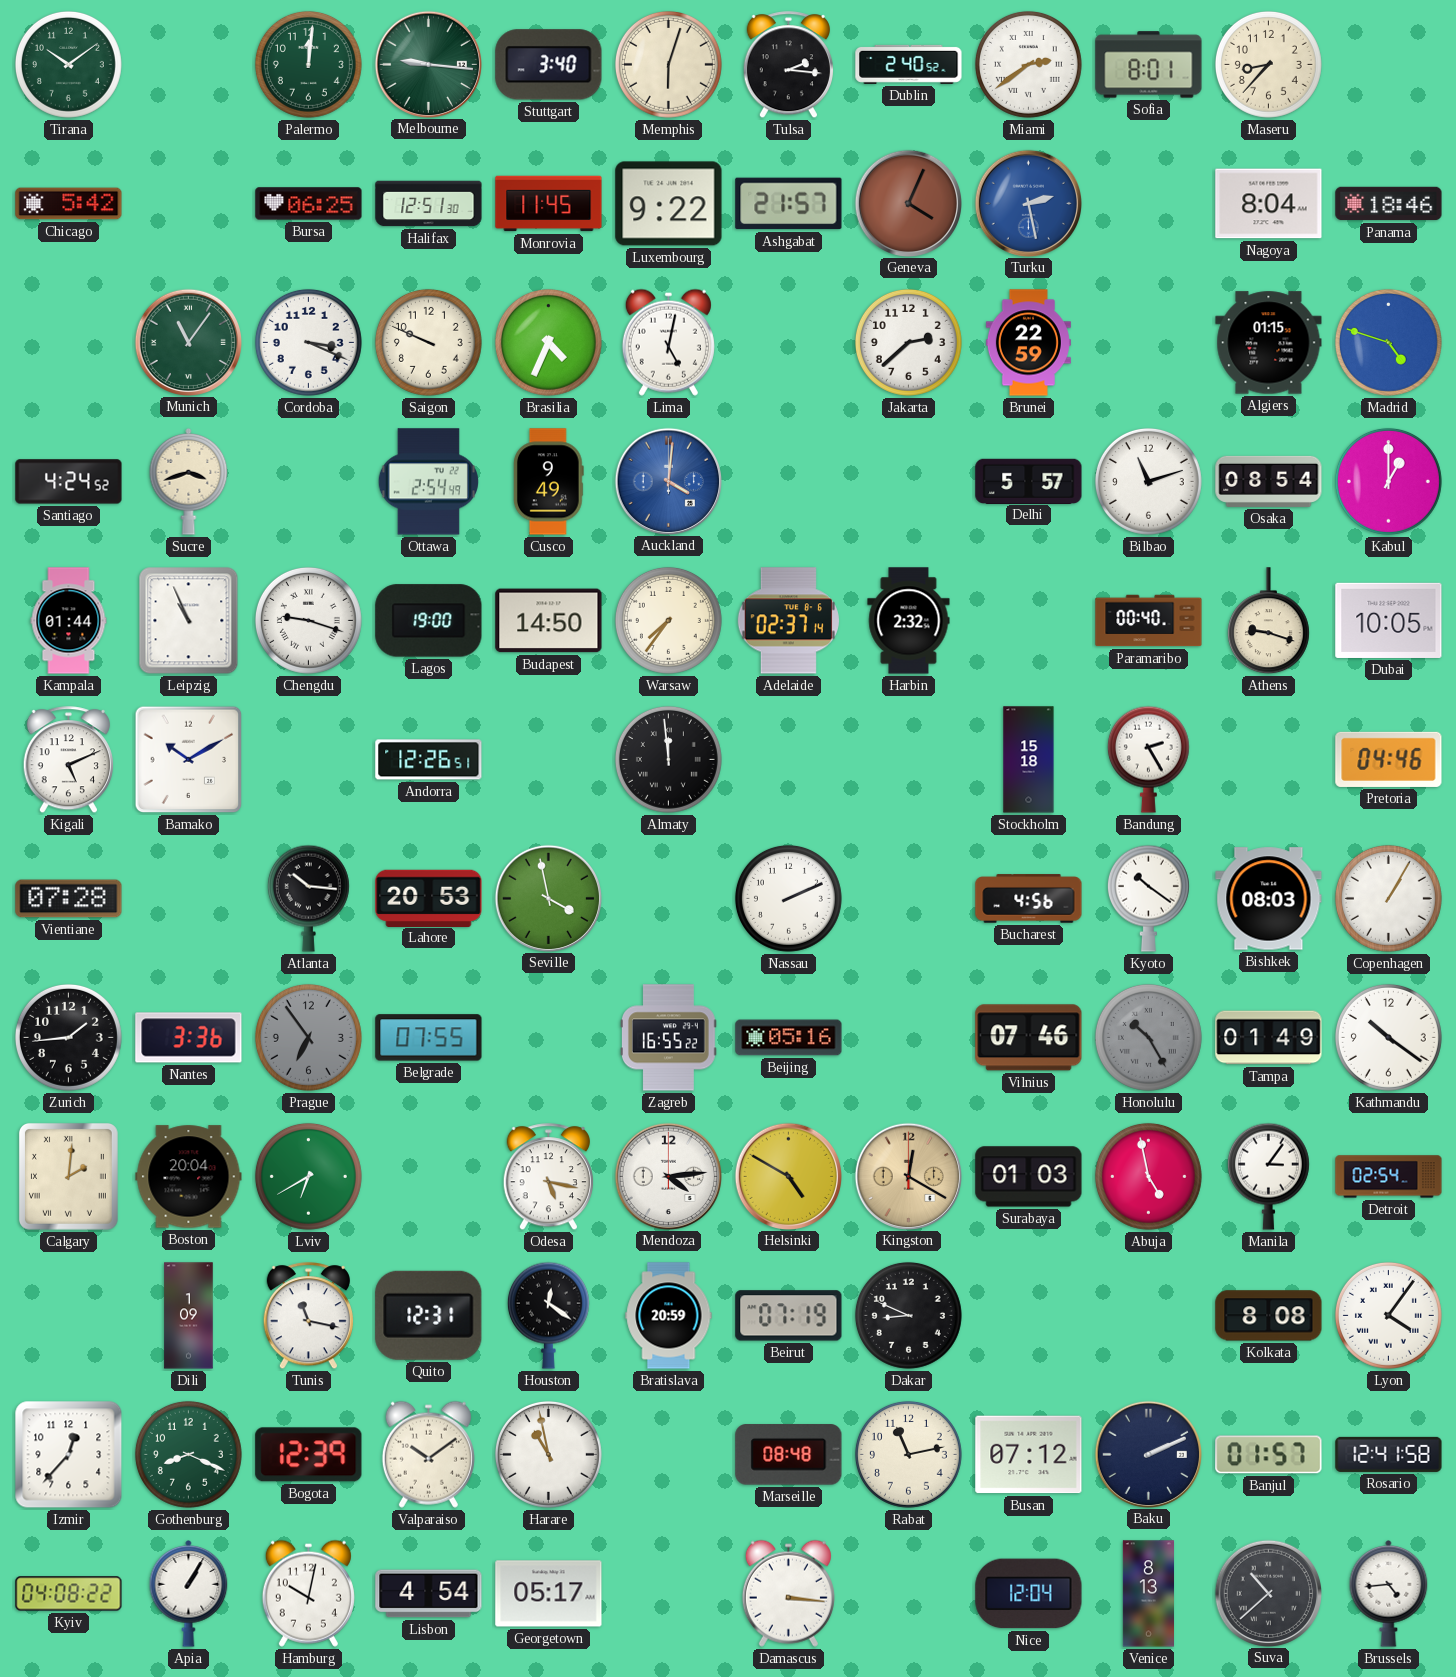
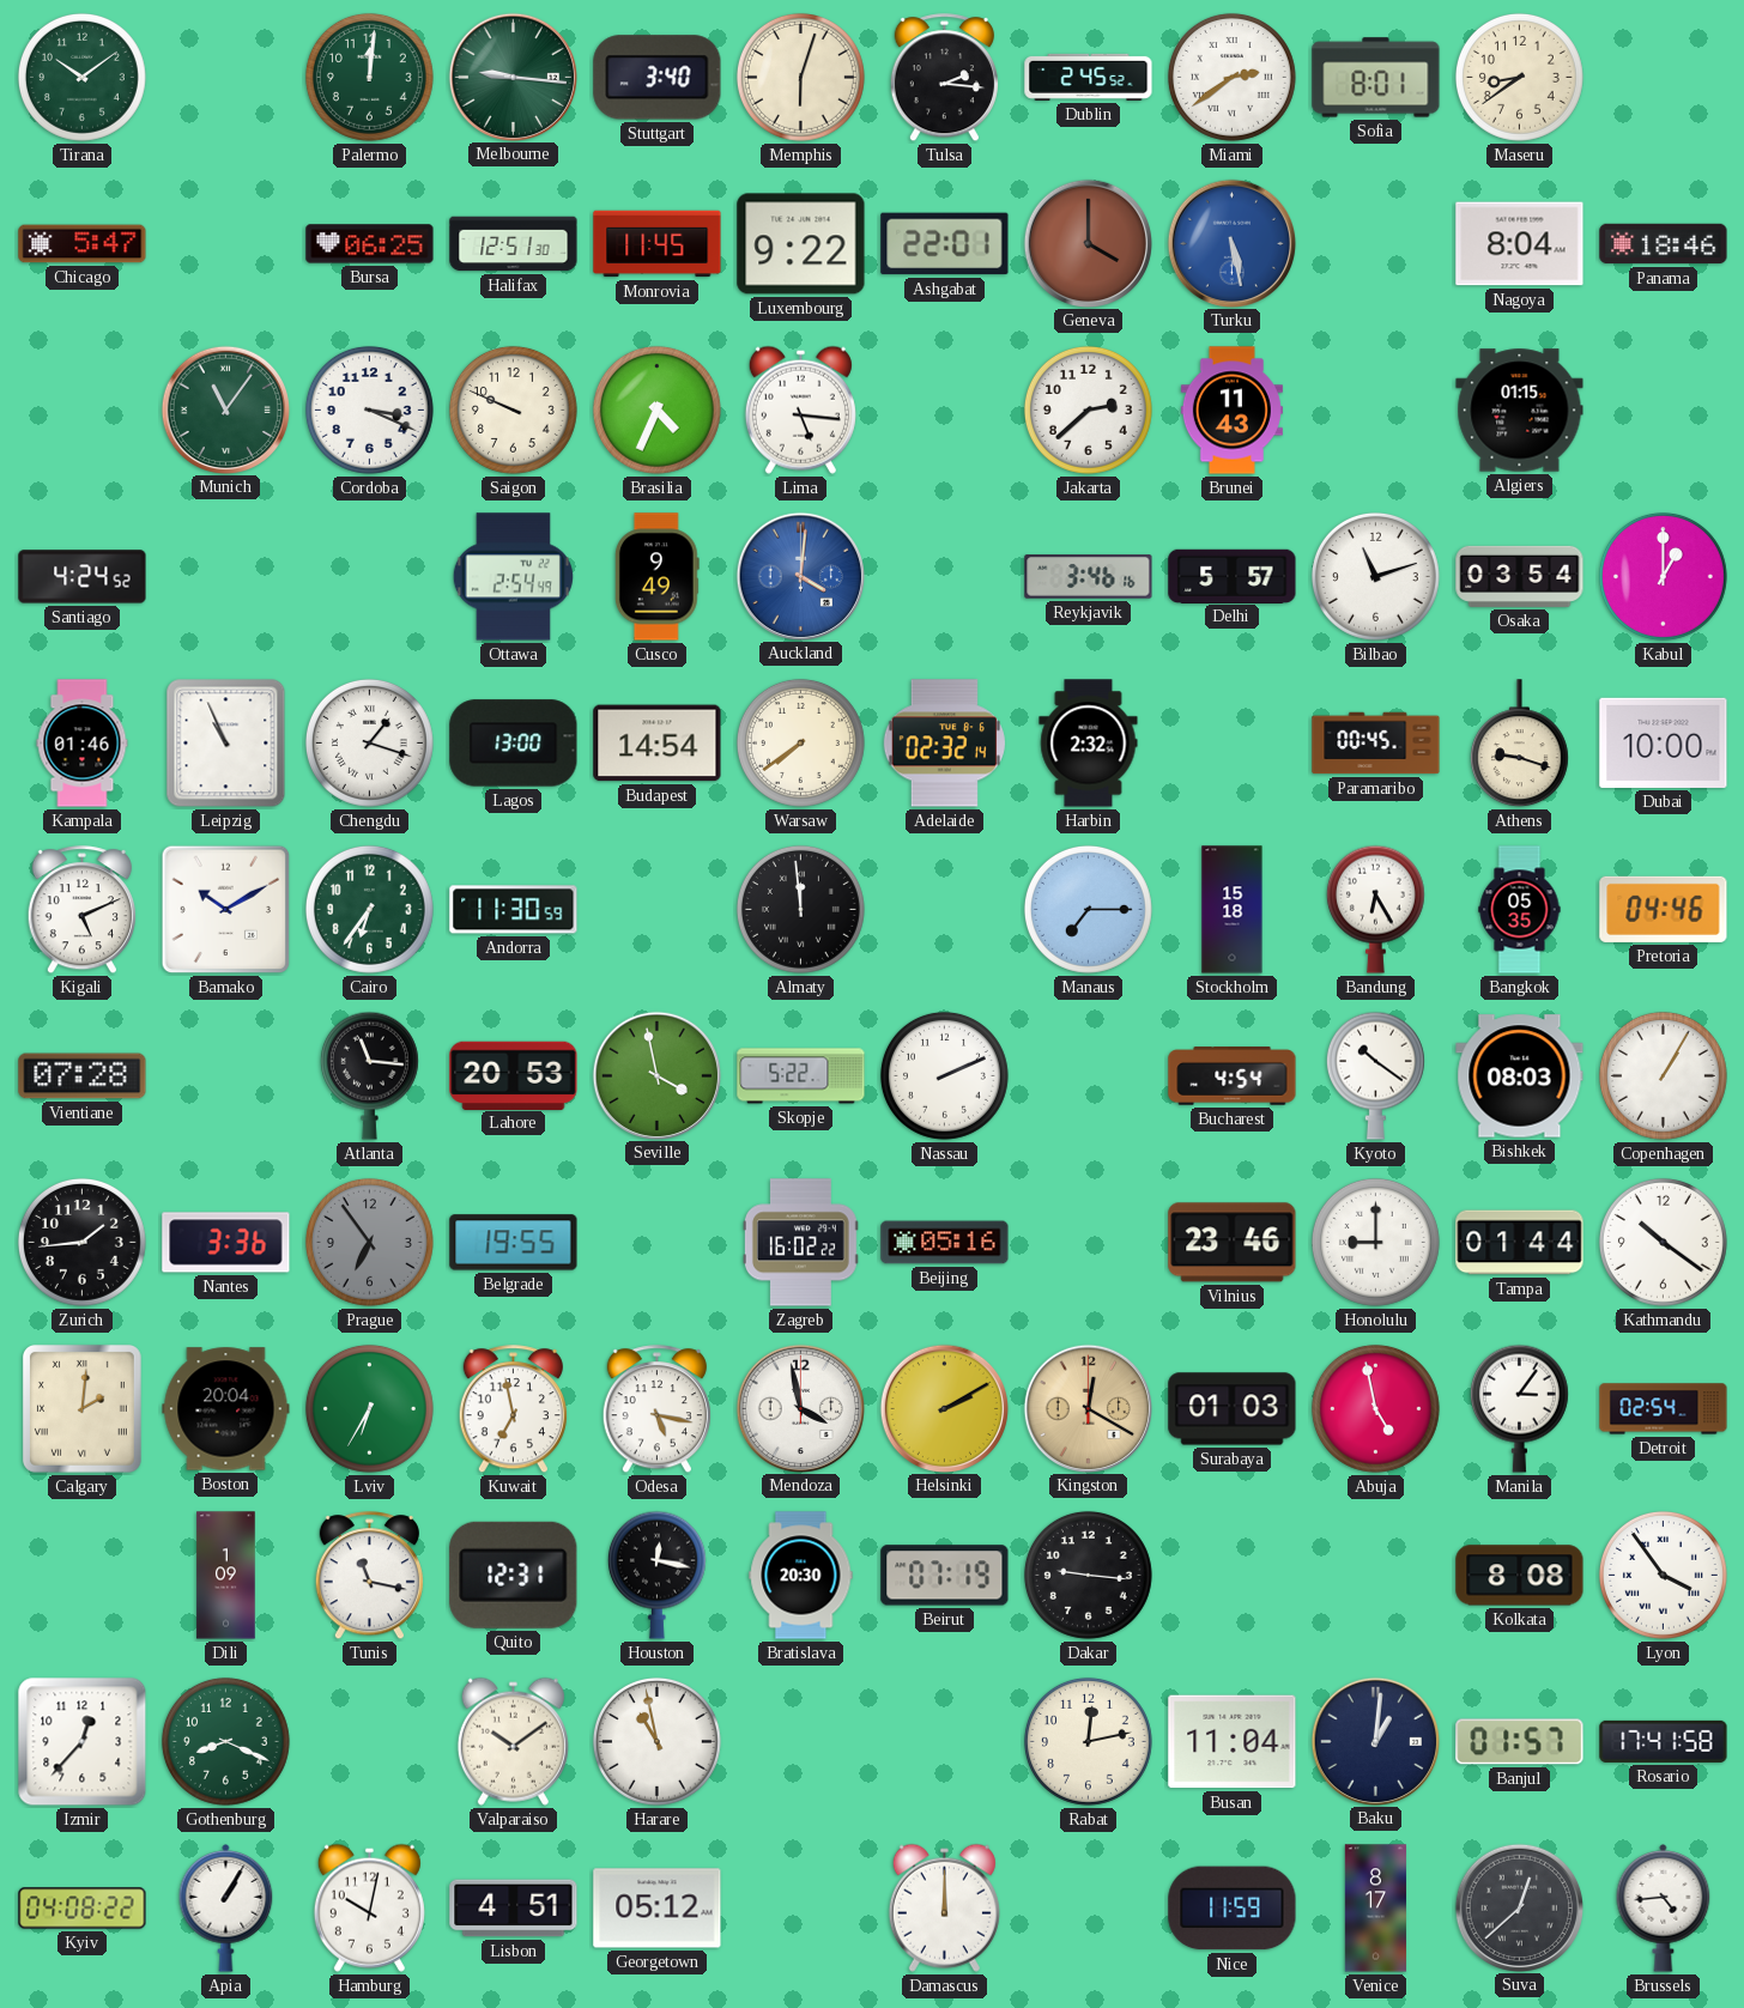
Dublin: 2:40 -> 2:45 (1089, 77)
Maseru: 8:37 -> 8:39 (1519, 77)
Chicago: 5:42 -> 5:47 (83, 244)
Ashgabat: 21:57 -> 22:01 (945, 244)
Geneva: 4:04 -> 4:00 (1088, 243)
Turku: 2:28 -> 5:28 (1231, 243)
Lima: 5:02 -> 5:16 (800, 410)
Brunei: 22:59 -> 11:43 (1231, 411)
Madrid: 4:48 -> none (1388, 342)
Sucre: 3:42 -> none (189, 482)
Reykjavik: none -> 3:46 (1089, 577)
Osaka: 08:54 -> 03:54 (1520, 576)
Kampala: 01:44 -> 01:46 (83, 744)
Chengdu: 9:18 -> 1:18 (369, 742)
Lagos: 19:00 -> 13:00 (514, 744)
Budapest: 14:50 -> 14:54 (658, 744)
Warsaw: 7:36 -> 7:39 (800, 742)
Adelaide: 02:37 -> 02:32 (944, 744)
Paramaribo: 00:40 -> 00:45 (1376, 744)
Dubai: 10:05 -> 10:00 (1664, 742)
Cairo: none -> 6:36 (369, 909)
Andorra: 12:26 -> 11:30 (514, 910)
Manaus: none -> 7:15 (1088, 909)
Bandung: 2:25 -> 6:25 (1375, 909)
Bangkok: none -> 05:35 (1520, 910)
Atlanta: 10:16 -> 11:16 (369, 1075)
Skopje: none -> 5:22 (801, 1076)
Bucharest: 4:56 -> 4:54 (1233, 1076)
Belgrade: 07:55 -> 19:55 (514, 1243)
Zagreb: 16:55 -> 16:02 (800, 1243)
Vilnius: 07:46 -> 23:46 (1233, 1243)
Honolulu: 10:25 -> 9:00 (1375, 1242)
Honolulu dial: grey -> white (1375, 1242)
Tampa: 01:49 -> 01:44 (1520, 1243)
Lviv: 6:40 -> 6:35 (369, 1408)
Kuwait: none -> 6:58 (513, 1409)
Mendoza: 4:14 -> 3:58 (800, 1408)
Helsinki: 4:50 -> 2:10 (944, 1408)
Houston: 12:21 -> 12:17 (656, 1575)
Bratislava: 20:59 -> 20:30 (801, 1576)
Dakar: 8:49 -> 9:16 (1088, 1575)
Lyon: 4:06 -> 3:54 (1663, 1575)
Bogota: 12:39 -> none (309, 1455)
Marseille: 08:48 -> none (789, 1455)
Rabat: 11:13 -> 12:13 (1088, 1741)
Busan: 07:12 -> 11:04 (1233, 1742)
Baku: 2:11 -> 1:01 (1375, 1741)
Rosario: 12:41 -> 17:41 (1664, 1741)
Lisbon: 4:54 -> 4:51 (514, 1909)
Georgetown: 05:17 -> 05:12 (658, 1909)
Damascus: 3:16 -> 12:00 (944, 1907)
Nice: 12:04 -> 11:59 (1233, 1909)
Venice: 8:13 -> 8:17 (1375, 1909)
Suva: 10:38 -> 12:38 (1519, 1907)
